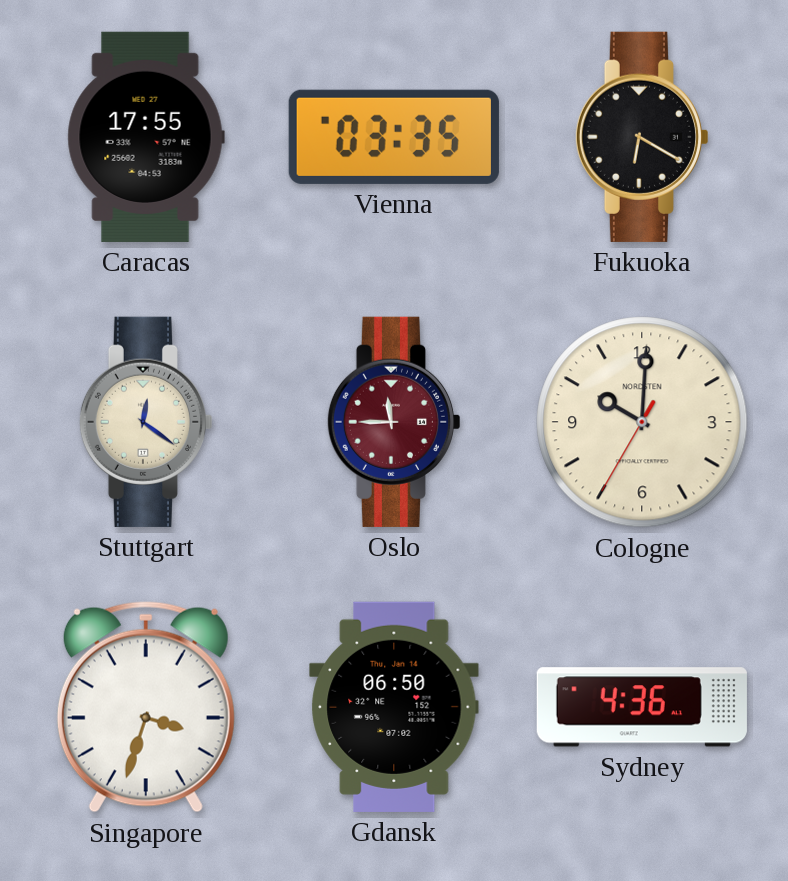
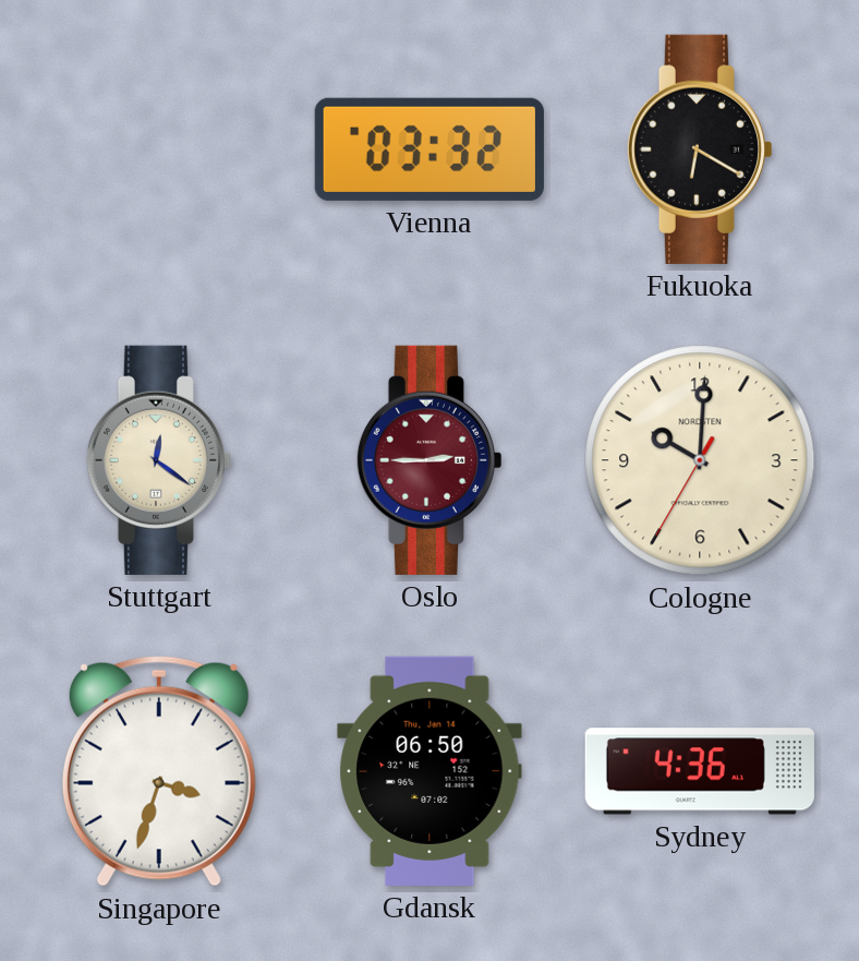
Caracas: 17:55 -> none (146, 137)
Vienna: 03:35 -> 03:32 (429, 149)
Oslo: 11:45 -> 2:45 (428, 460)
